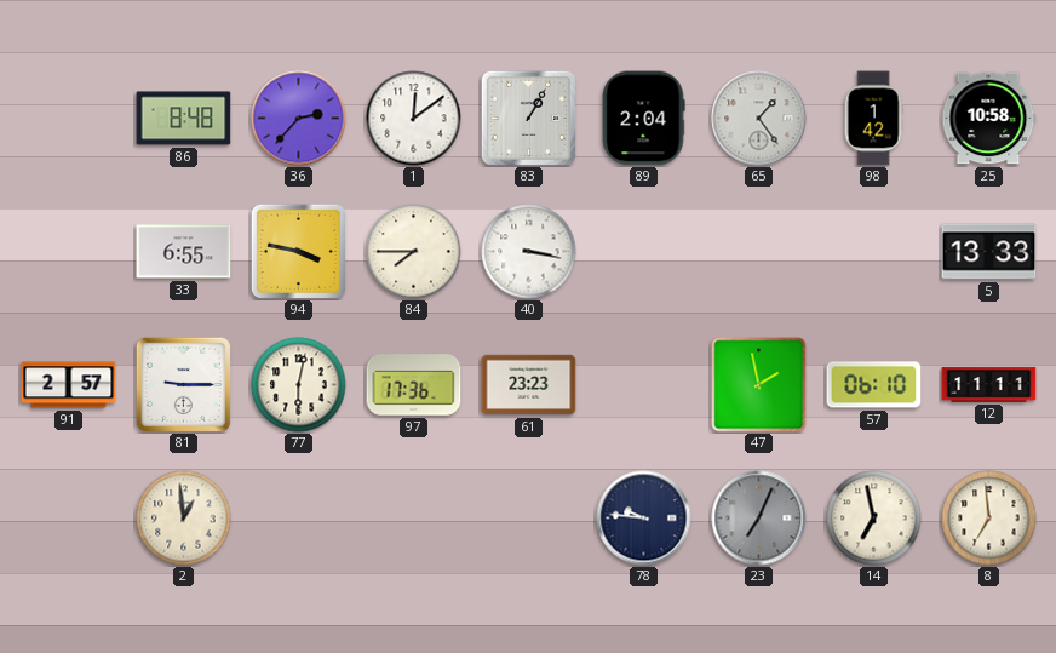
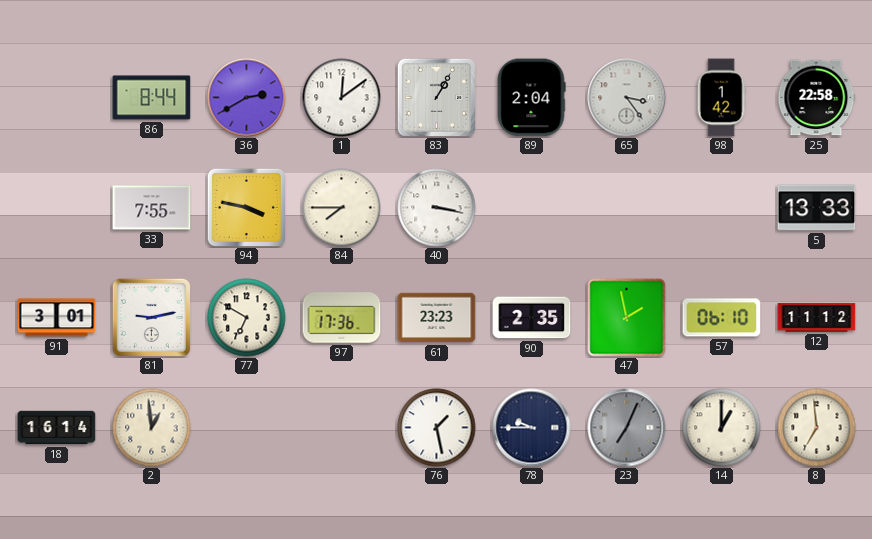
86: 8:48 -> 8:44 (152, 98)
36: 2:37 -> 2:40 (247, 98)
65: 1:24 -> 3:24 (627, 98)
25: 10:58 -> 22:58 (817, 98)
33: 6:55 -> 7:55 (152, 208)
91: 2:57 -> 3:01 (57, 318)
81: 9:15 -> 9:13 (151, 317)
77: 6:02 -> 6:50 (247, 318)
90: none -> 2:35 (532, 318)
12: 11:11 -> 11:12 (817, 318)
18: none -> 16:14 (57, 428)
76: none -> 1:28 (437, 428)
78: 9:46 -> 9:45 (532, 428)
14: 6:58 -> 1:00 (722, 428)
